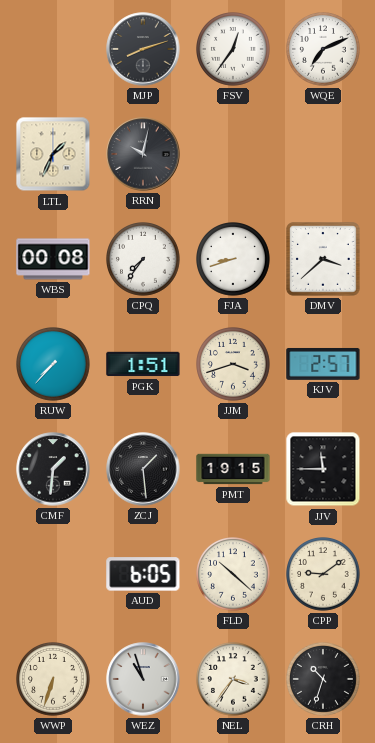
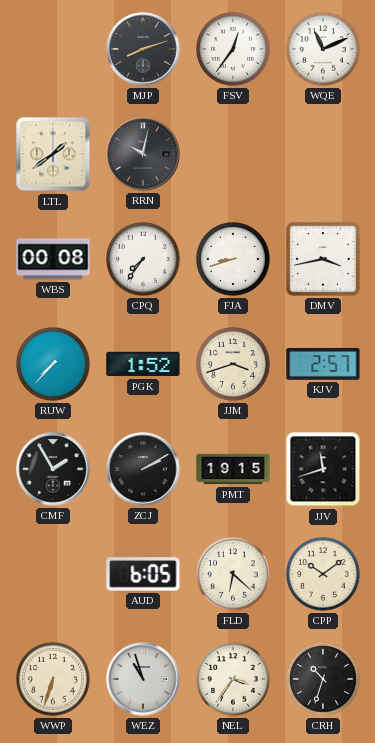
WQE: 7:11 -> 11:11 (324, 50)
LTL: 1:34 -> 1:39 (53, 154)
DMV: 3:38 -> 3:43 (324, 260)
PGK: 1:51 -> 1:52 (143, 364)
CMF: 1:31 -> 1:55 (53, 469)
ZCJ: 1:29 -> 2:10 (143, 469)
JJV: 11:45 -> 11:42 (323, 469)
FLD: 10:22 -> 6:22 (234, 575)
CPP: 9:09 -> 10:09 (324, 575)
